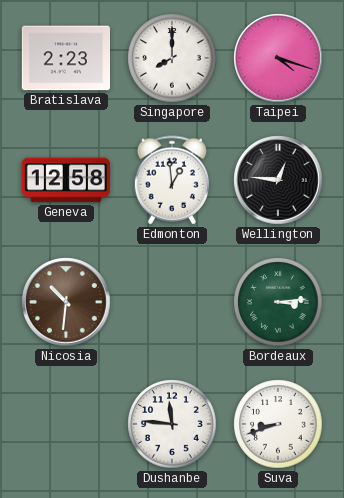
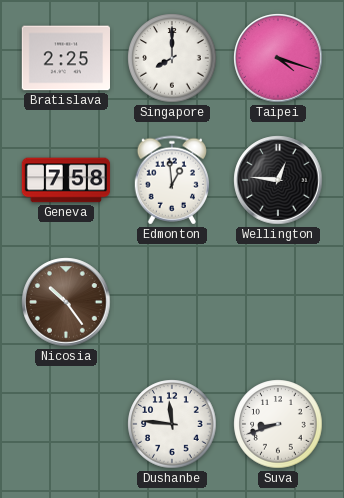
Bratislava: 2:23 -> 2:25 (65, 58)
Geneva: 12:58 -> 7:58 (66, 180)
Nicosia: 10:31 -> 10:24 (66, 302)
Bordeaux: 3:14 -> none (278, 302)
